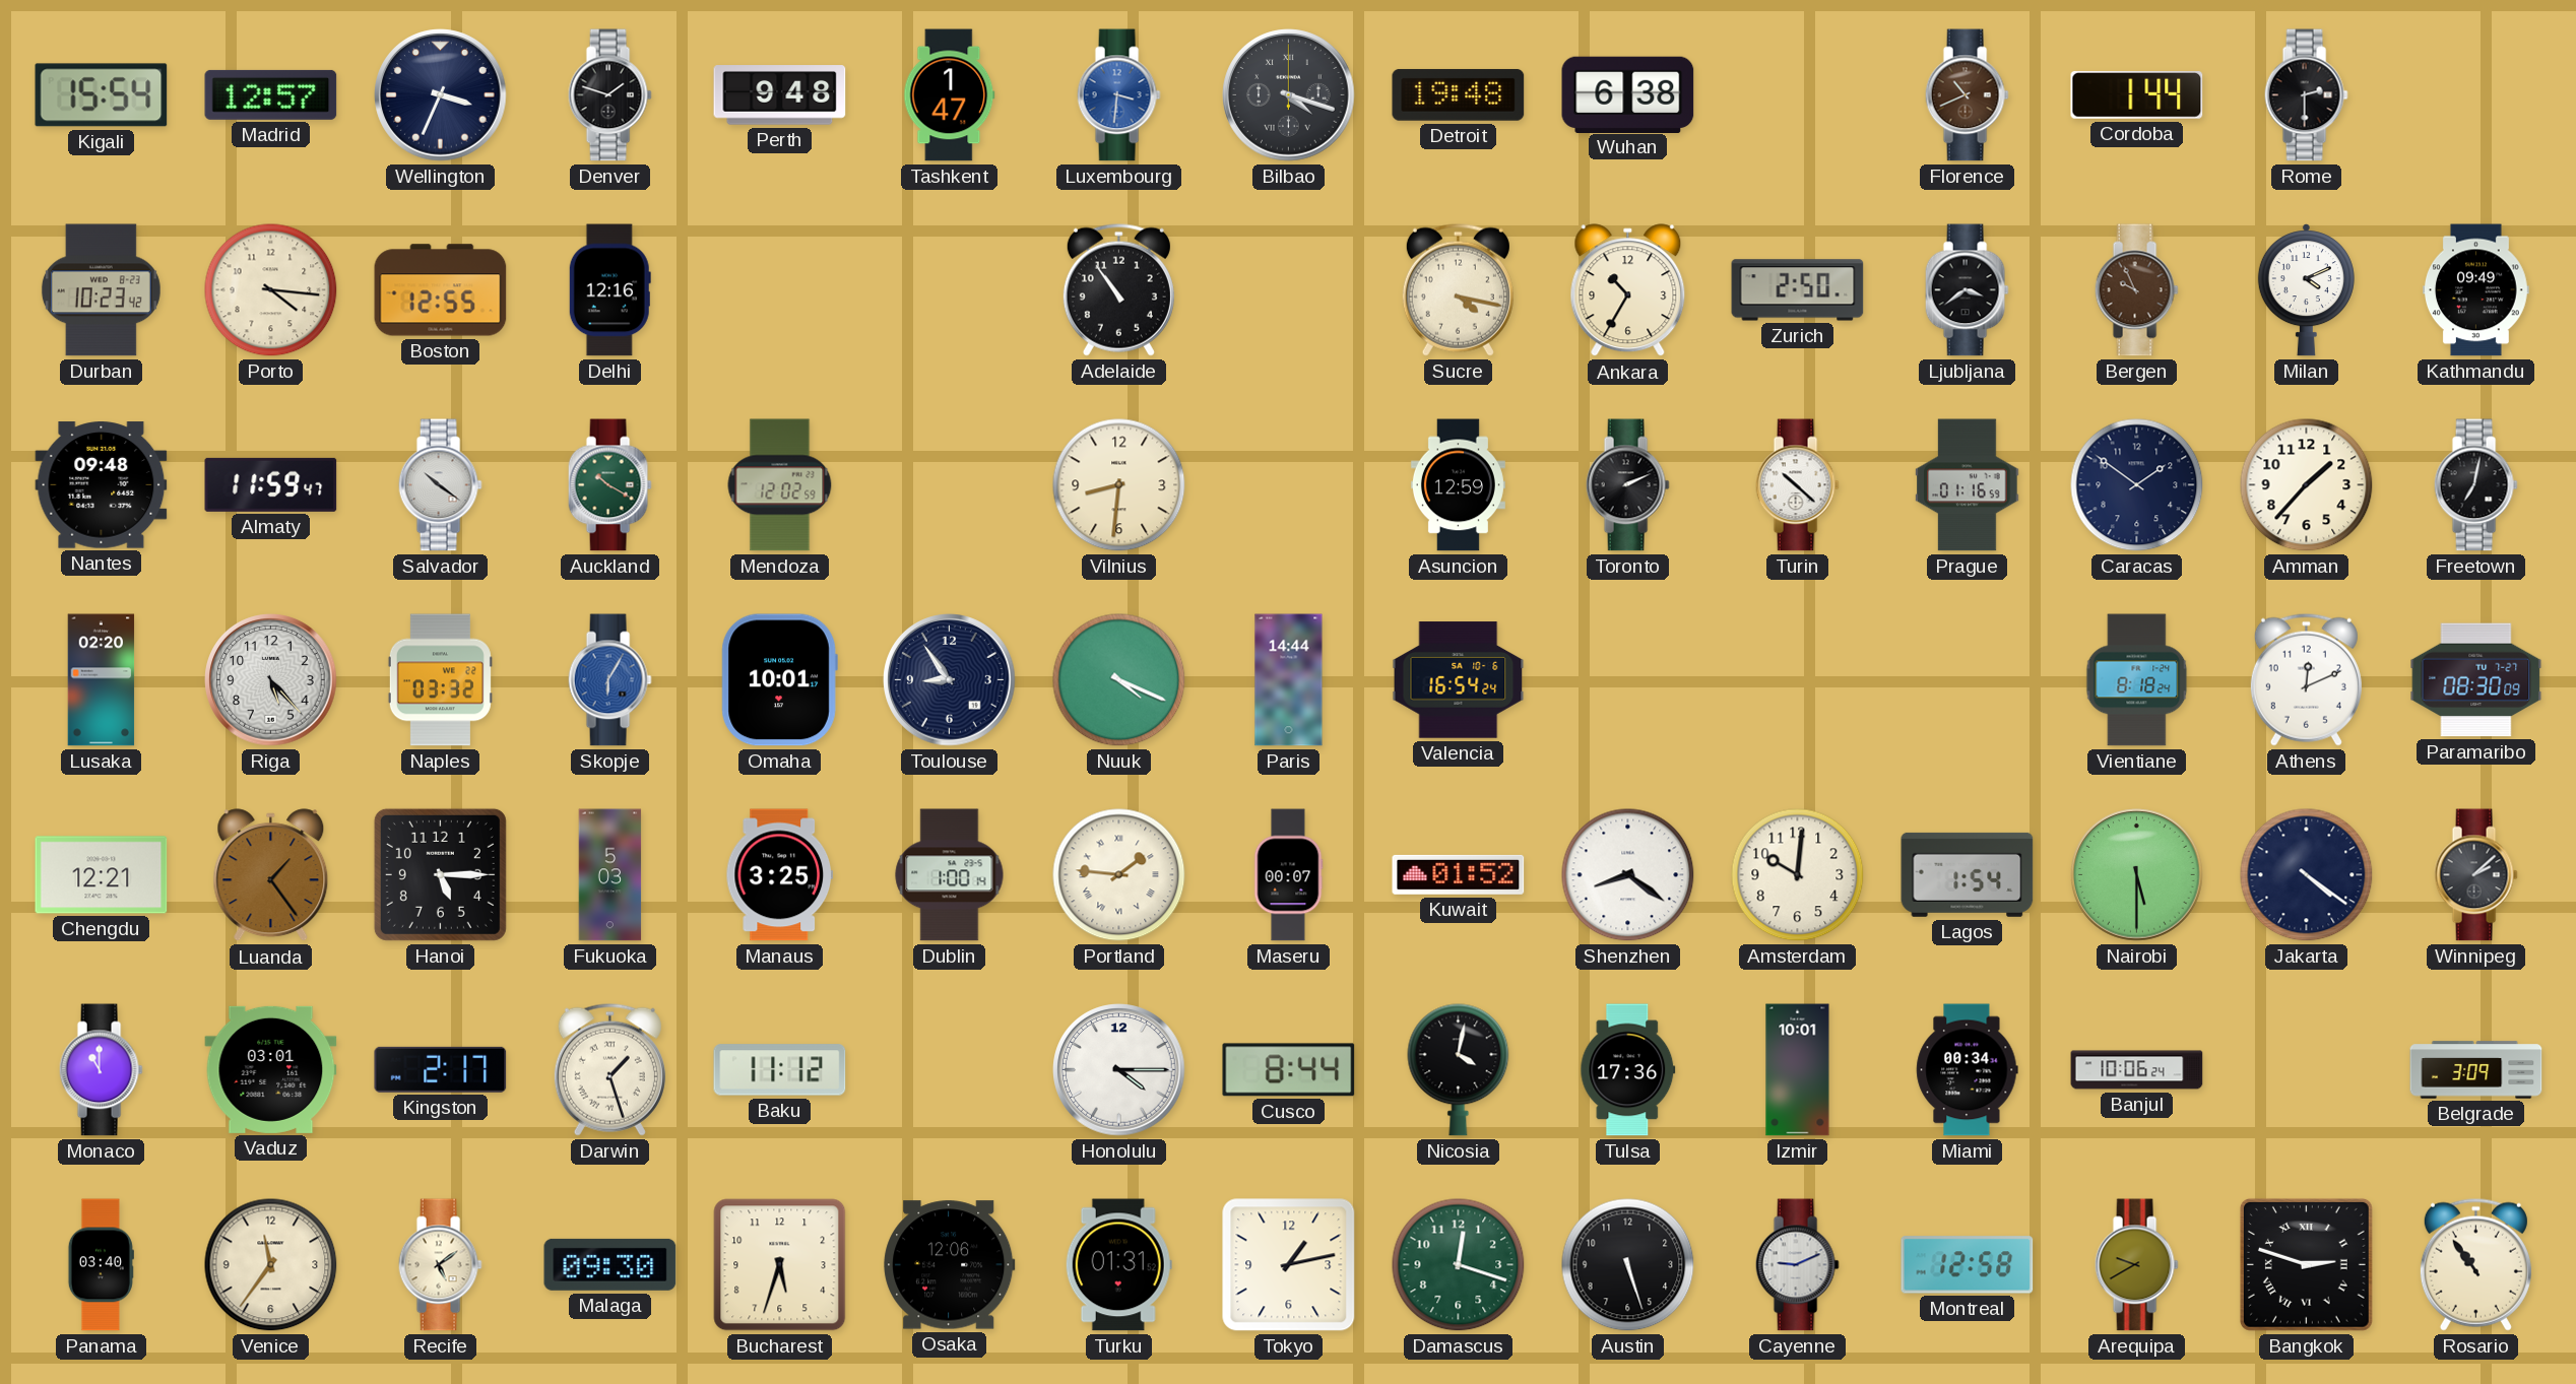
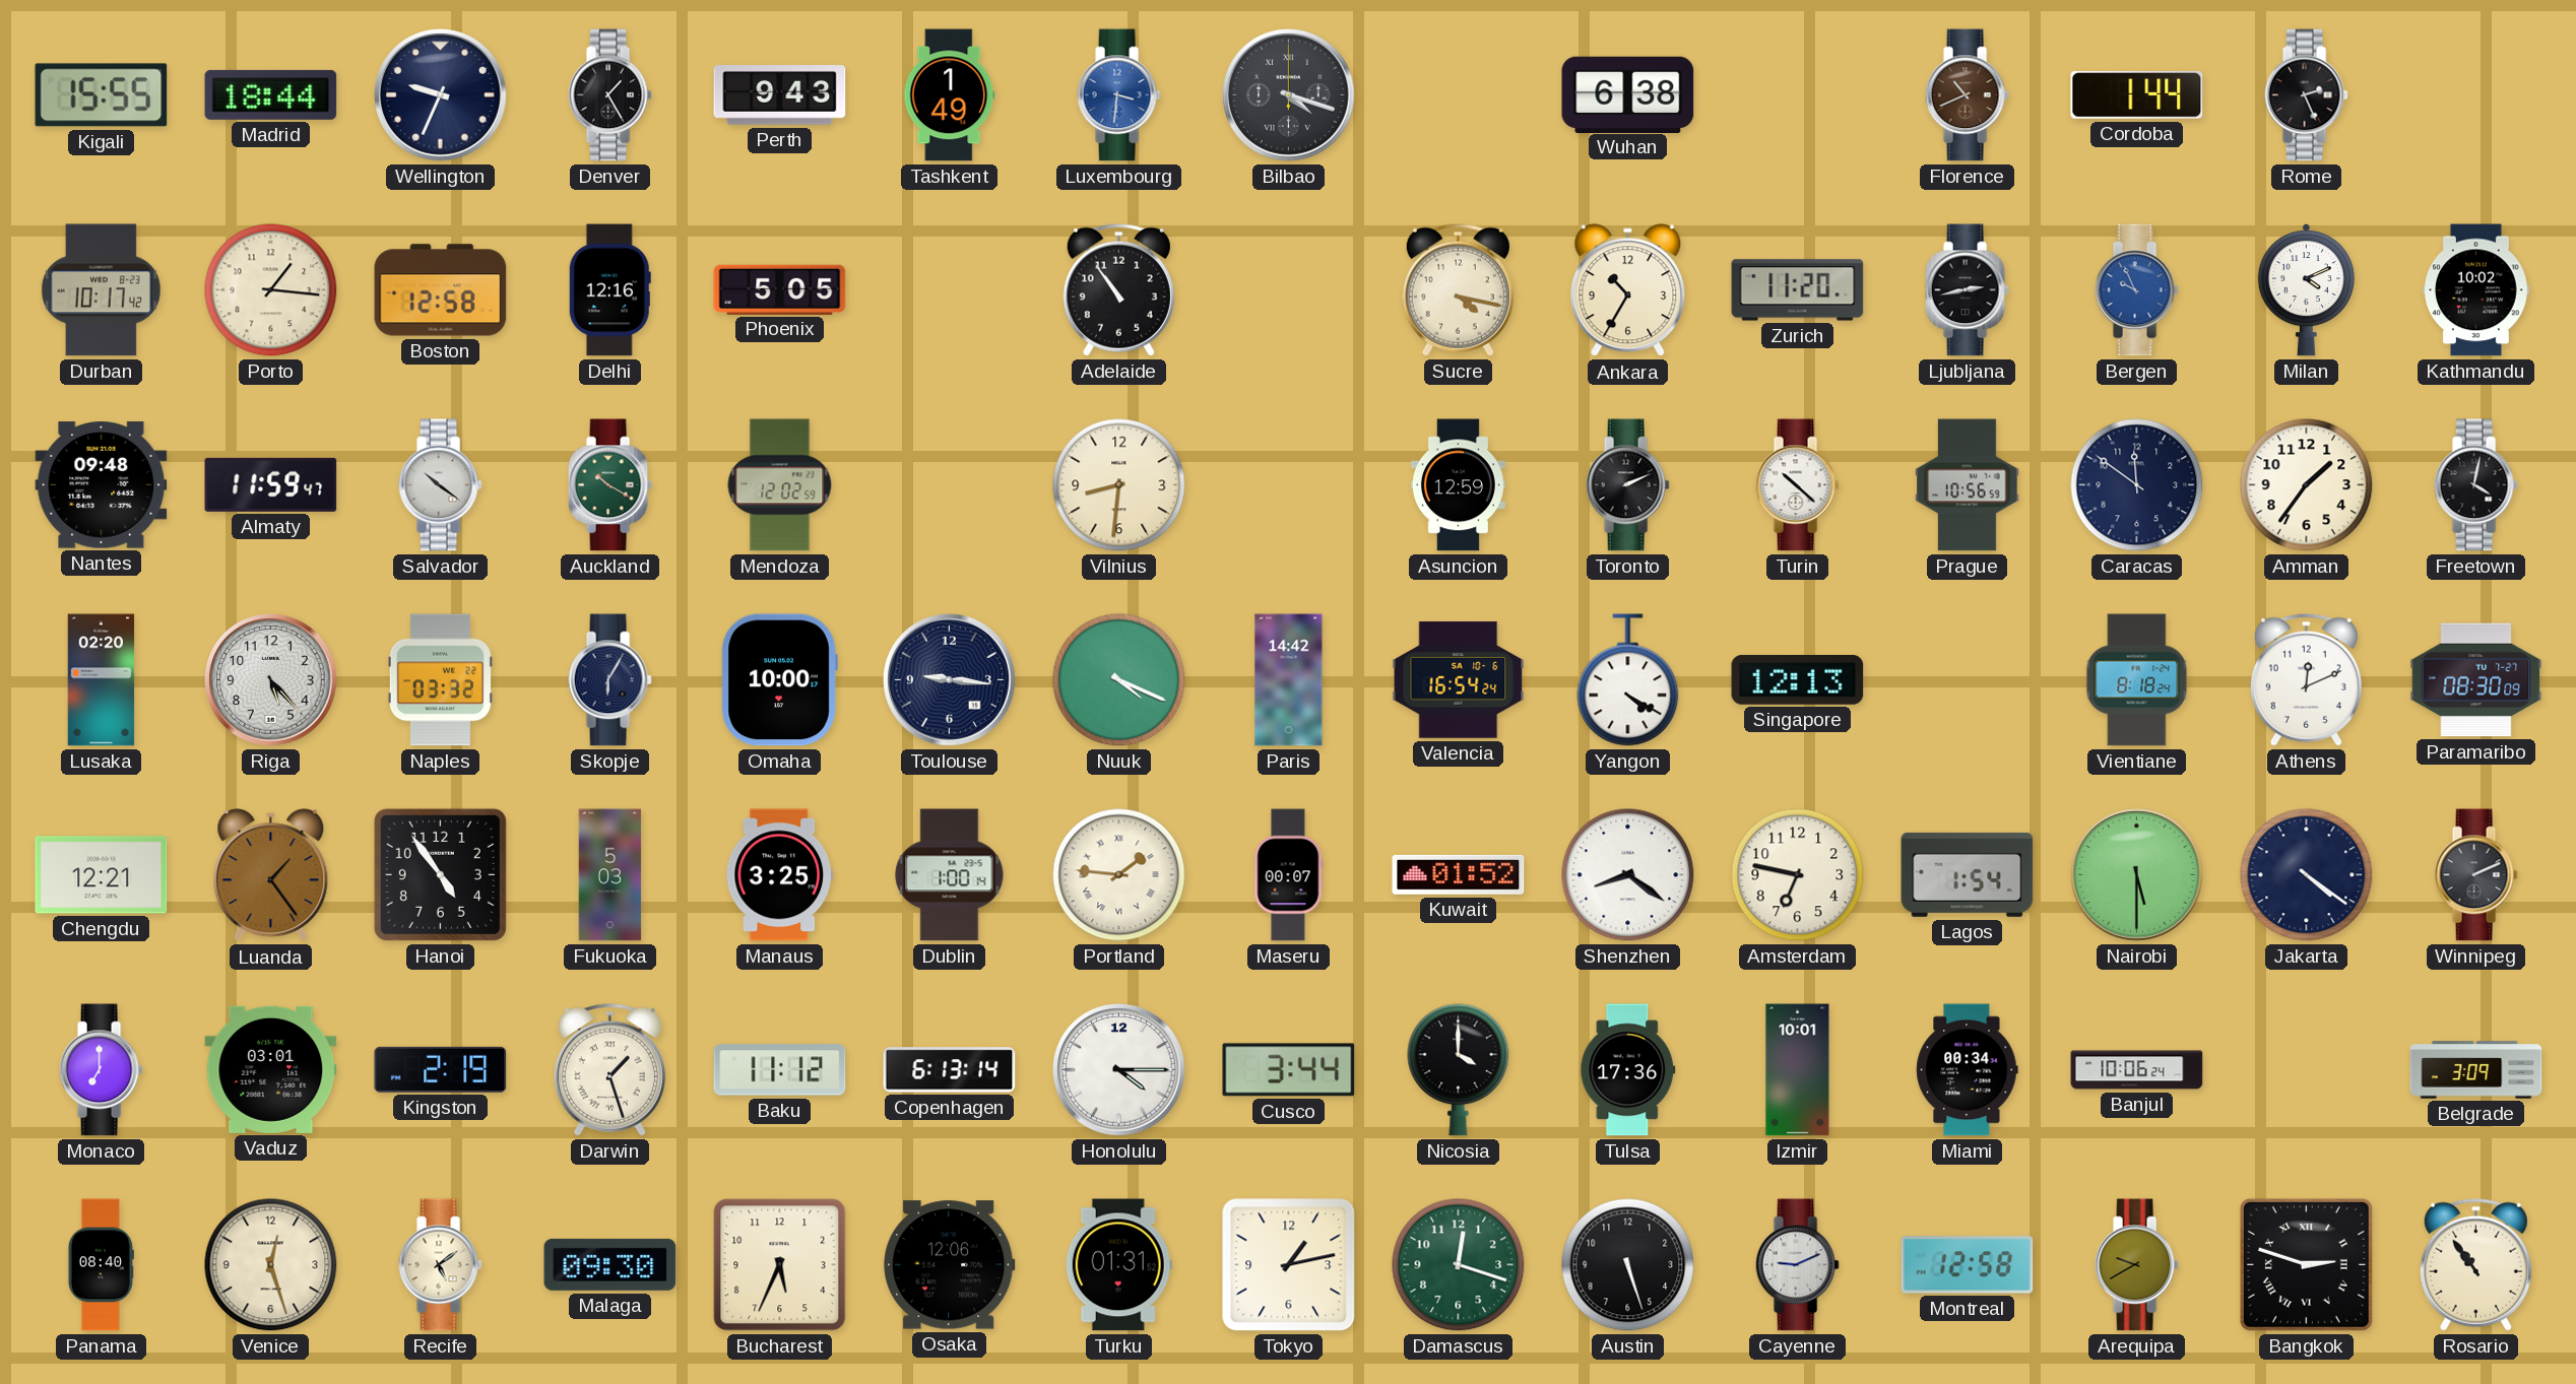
Kigali: 15:54 -> 15:55 (102, 95)
Madrid: 12:57 -> 18:44 (271, 94)
Wellington: 3:34 -> 9:34 (441, 95)
Denver: 1:48 -> 1:25 (609, 95)
Perth: 9:48 -> 9:43 (780, 95)
Tashkent: 1:47 -> 1:49 (950, 95)
Detroit: 19:48 -> none (1459, 94)
Rome: 2:30 -> 2:26 (2306, 95)
Durban: 10:23 -> 10:17 (101, 290)
Porto: 4:16 -> 1:16 (271, 290)
Boston: 12:55 -> 12:58 (441, 290)
Phoenix: none -> 5:05 (780, 289)
Zurich: 2:50 -> 11:20 (1798, 290)
Ljubljana: 3:39 -> 2:43 (1967, 290)
Bergen dial: brown -> blue (2136, 290)
Kathmandu: 09:49 -> 10:02 (2476, 290)
Prague: 01:16 -> 10:56 (1968, 485)
Caracas: 1:51 -> 11:51 (2137, 485)
Amman: 1:37 -> 1:36 (2307, 485)
Freetown: 7:02 -> 4:02 (2475, 485)
Skopje dial: blue -> navy (609, 680)
Omaha: 10:01 -> 10:00 (779, 680)
Toulouse: 8:54 -> 9:16 (950, 680)
Paris: 14:44 -> 14:42 (1289, 680)
Yangon: none -> 4:20 (1628, 680)
Singapore: none -> 12:13 (1798, 679)
Hanoi: 5:15 -> 4:54 (440, 874)
Amsterdam: 10:01 -> 6:47 (1798, 875)
Winnipeg: 2:08 -> 2:11 (2475, 875)
Monaco: 11:00 -> 7:00 (101, 1070)
Kingston: 2:17 -> 2:19 (441, 1069)
Copenhagen: none -> 6:13 (950, 1070)
Cusco: 8:44 -> 3:44 (1289, 1070)
Nicosia: 4:02 -> 4:00 (1459, 1070)
Panama: 03:40 -> 08:40 (101, 1265)
Venice: 11:36 -> 12:27 (271, 1265)
Bucharest: 5:33 -> 5:34 (780, 1265)
